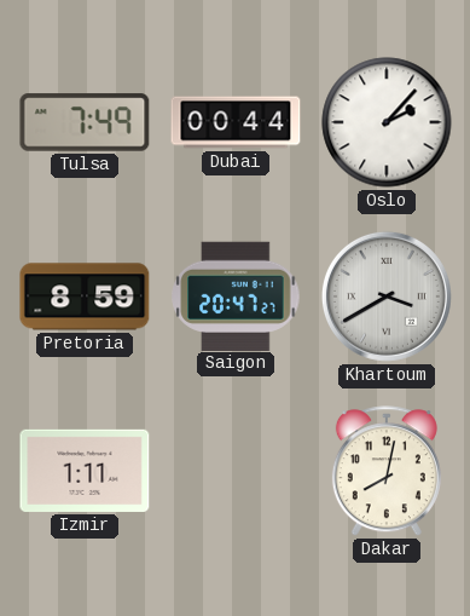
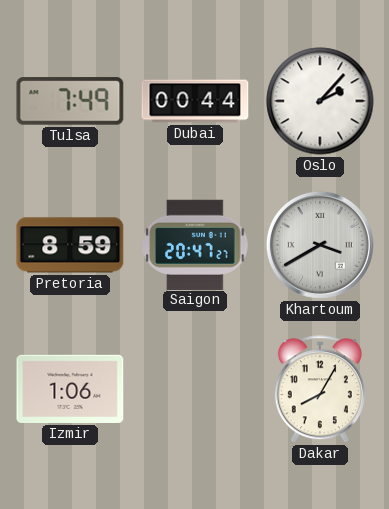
Izmir: 1:11 -> 1:06 (70, 389)
Dakar: 8:02 -> 8:05 (320, 390)
